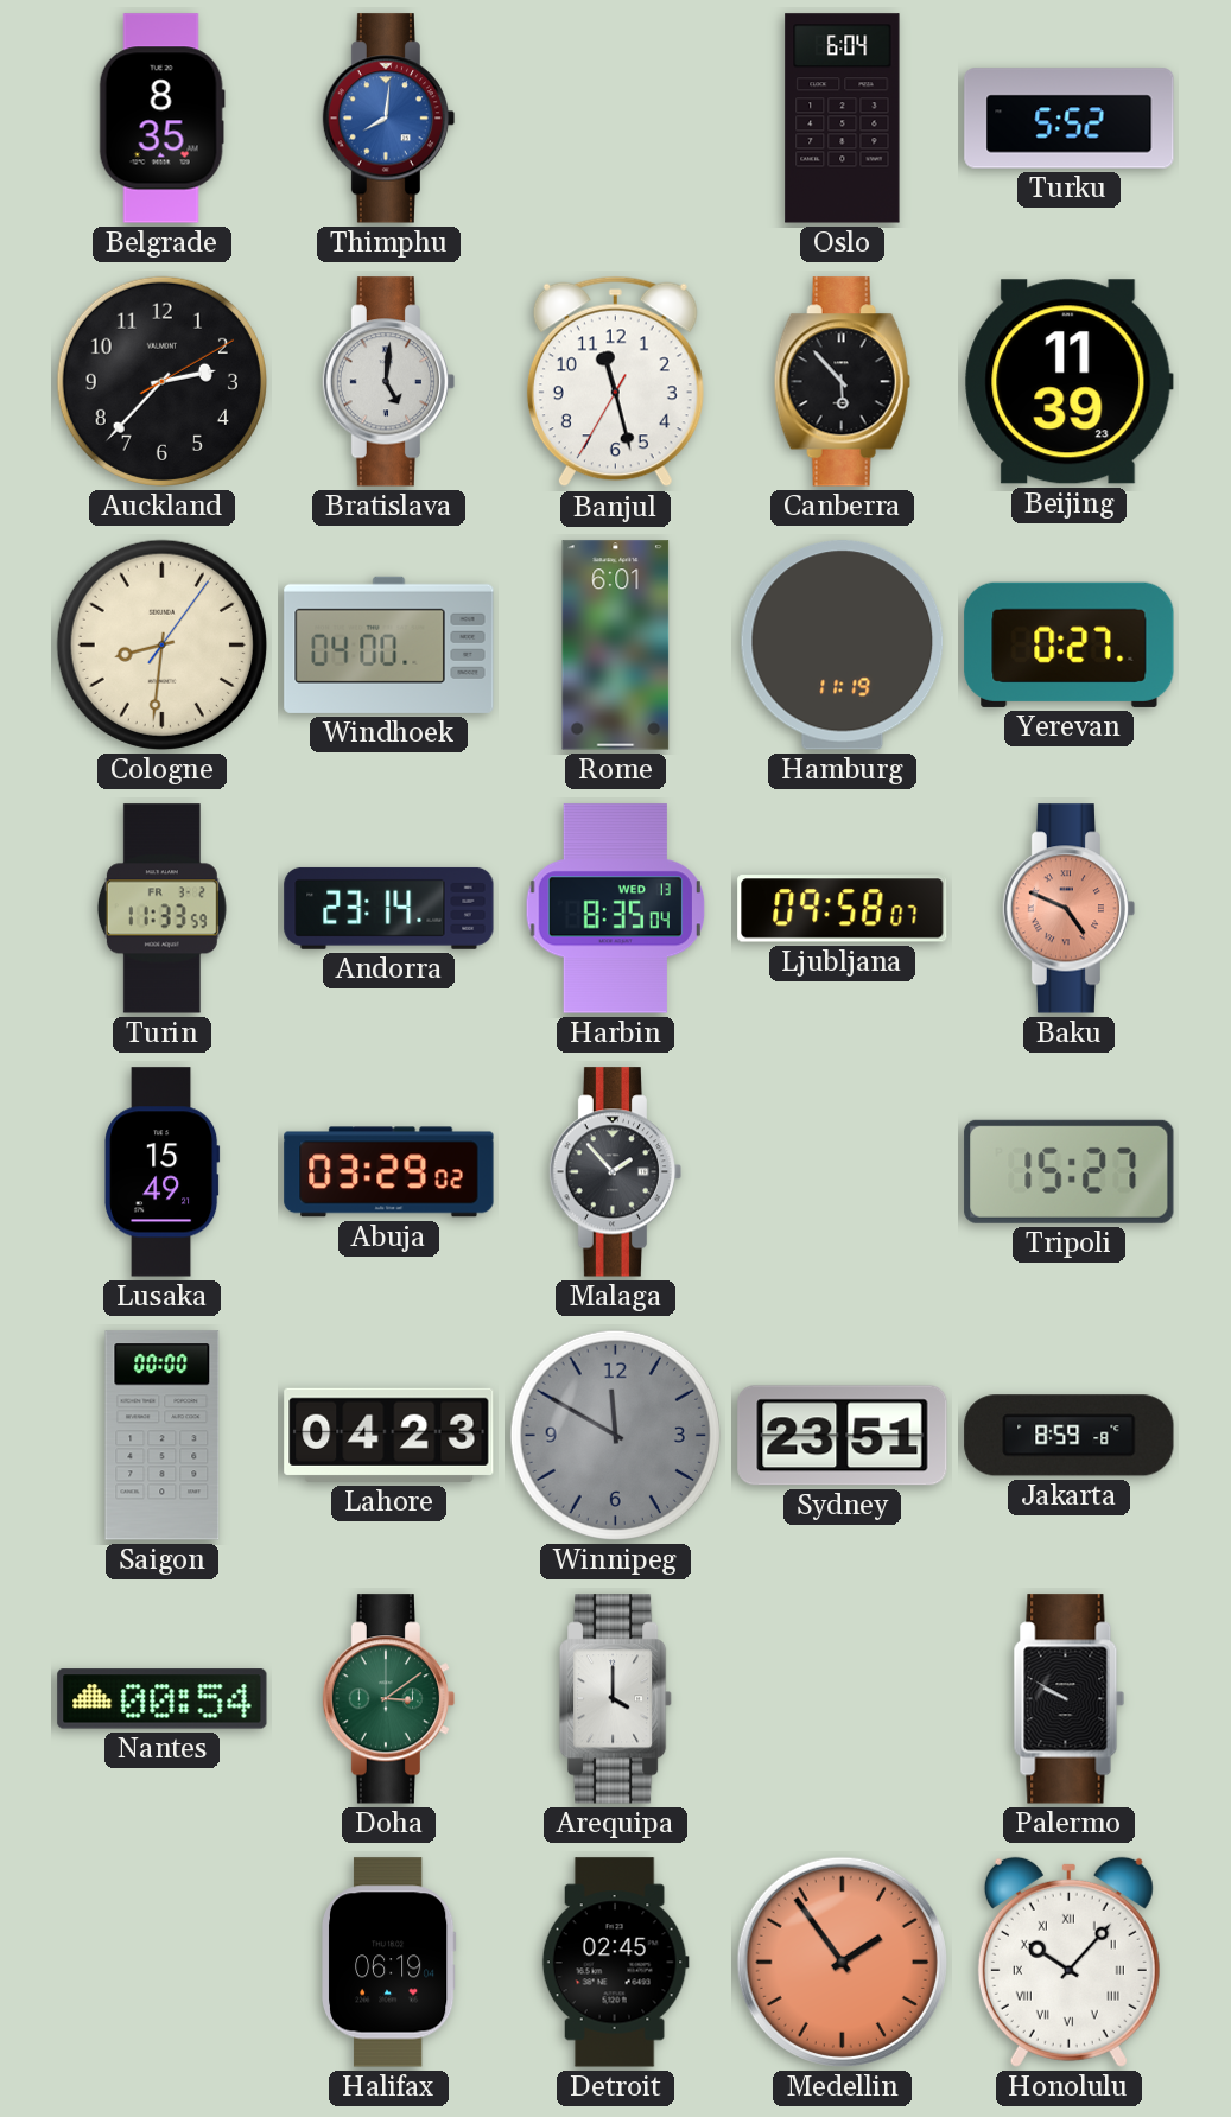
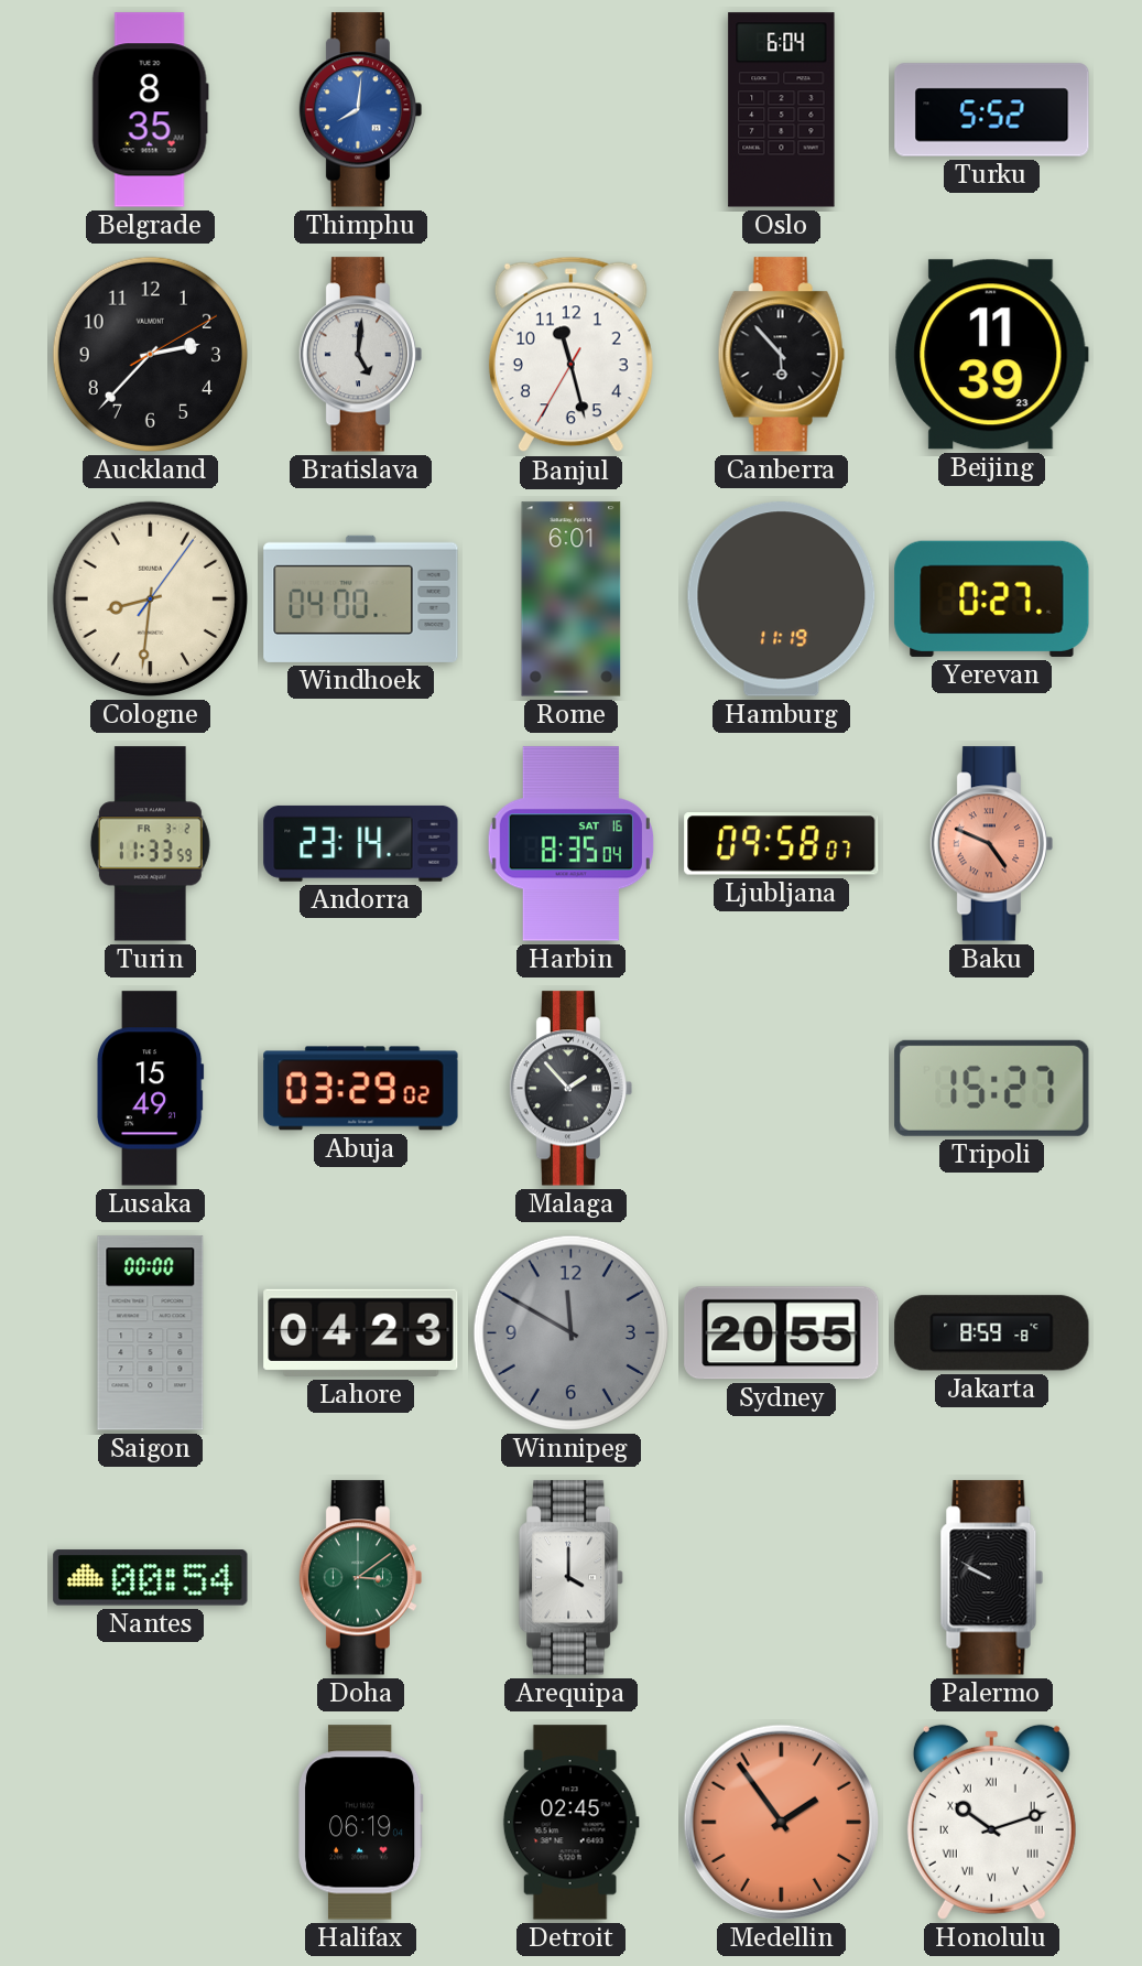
Harbin date: WED 13 -> SAT 16 (570, 844)
Sydney: 23:51 -> 20:55 (782, 1333)
Honolulu: 10:07 -> 10:12 (991, 1822)
